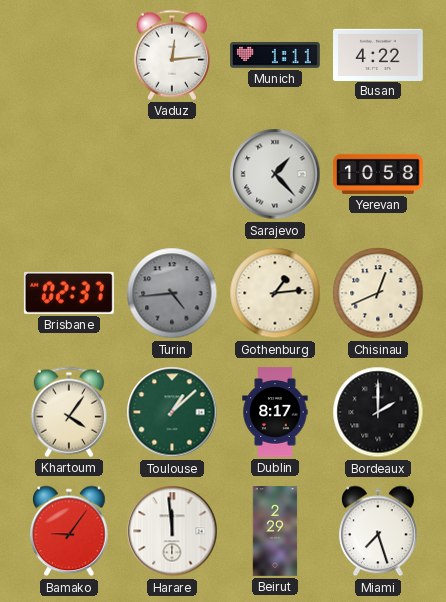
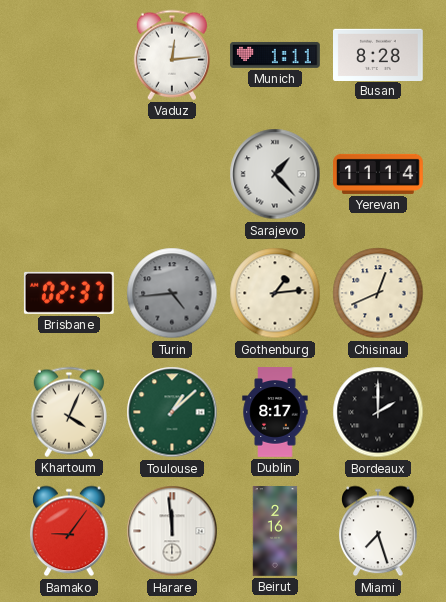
Busan: 4:22 -> 8:28 (379, 54)
Yerevan: 10:58 -> 11:14 (378, 174)
Khartoum: 4:06 -> 4:04 (68, 412)
Beirut: 2:29 -> 2:16 (275, 531)
